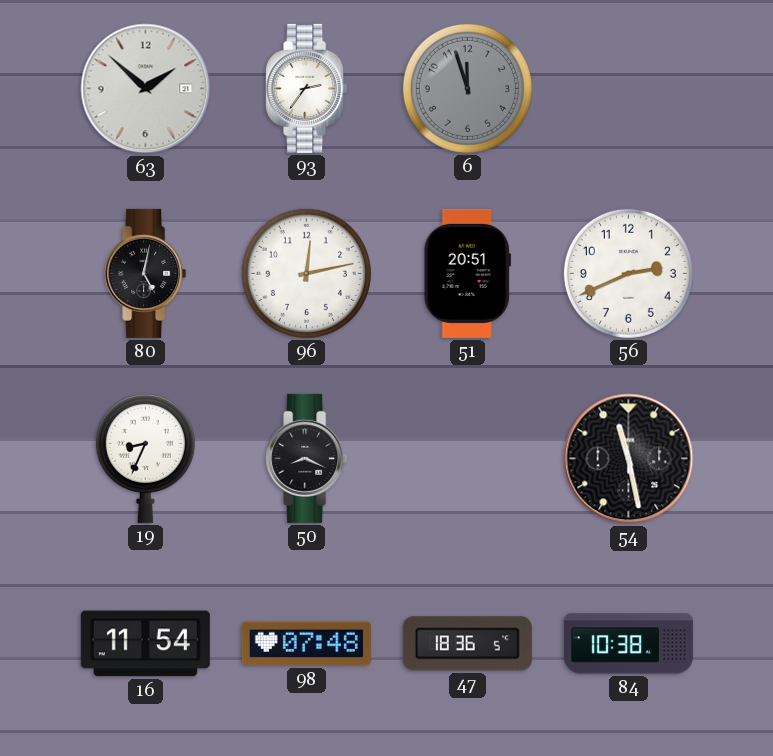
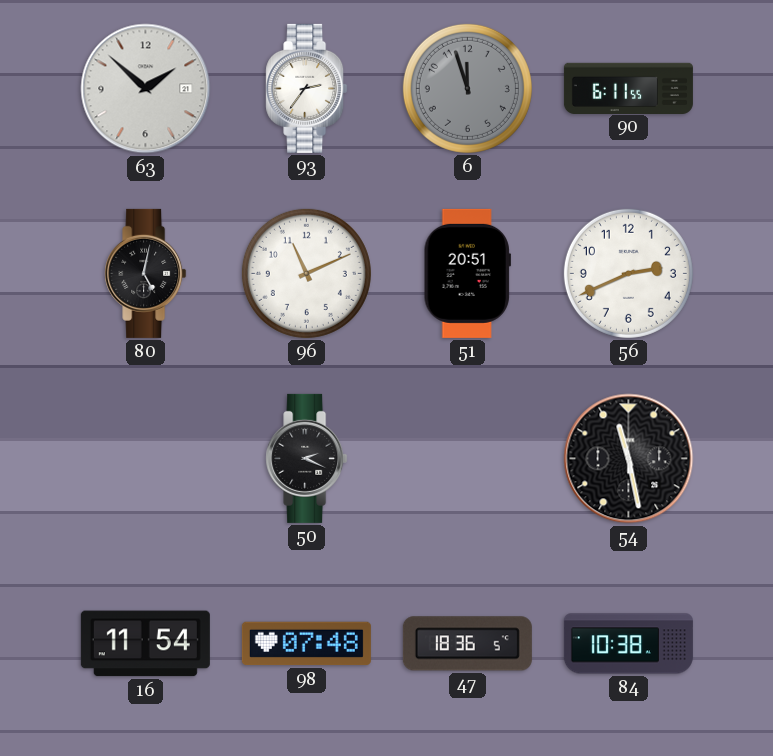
90: none -> 6:11 (628, 88)
96: 12:13 -> 11:11 (306, 273)
19: 8:34 -> none (145, 458)
50: 8:19 -> 2:19 (307, 458)
